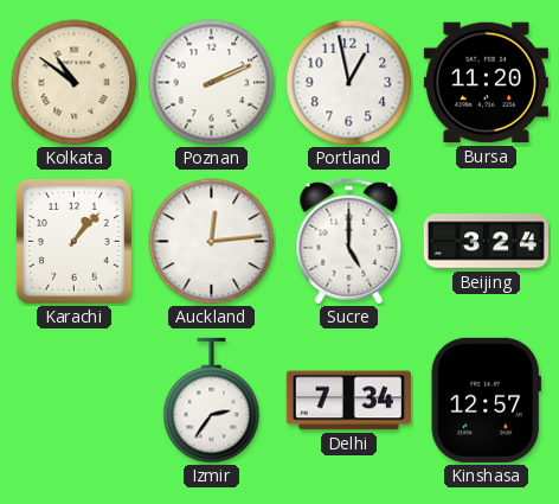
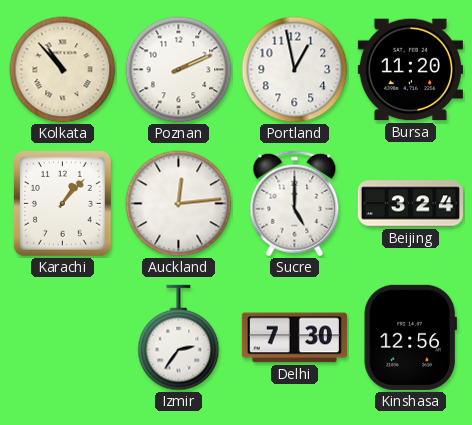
Kolkata: 10:51 -> 10:53 (63, 70)
Delhi: 7:34 -> 7:30 (294, 338)
Kinshasa: 12:57 -> 12:56 (410, 337)
